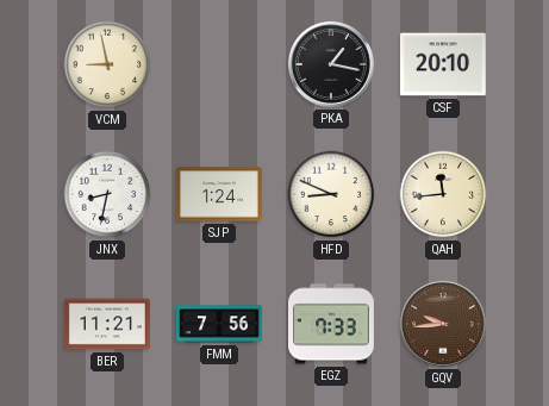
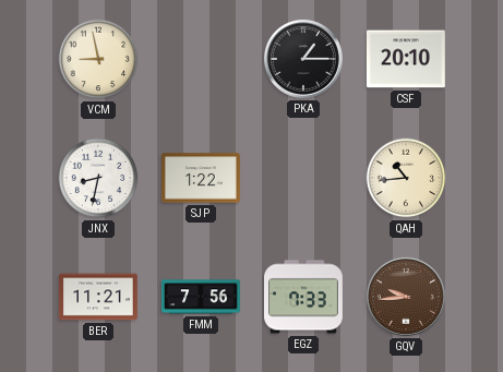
PKA: 1:17 -> 1:15 (303, 59)
SJP: 1:24 -> 1:22 (201, 178)
HFD: 8:49 -> none (331, 194)
QAH: 11:44 -> 10:44 (406, 178)
